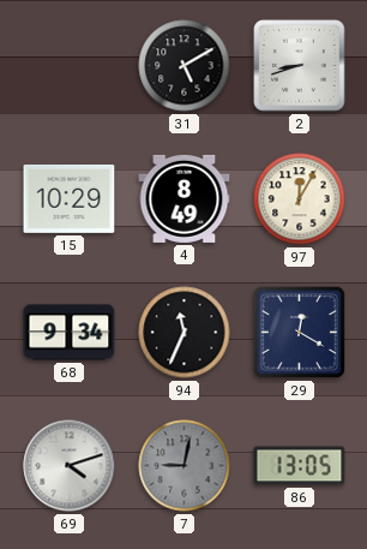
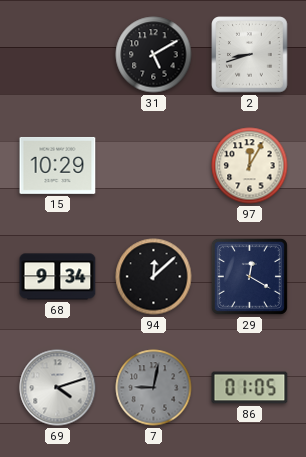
4: 8:49 -> none (185, 198)
94: 11:34 -> 12:08 (154, 277)
86: 13:05 -> 01:05 (250, 388)
